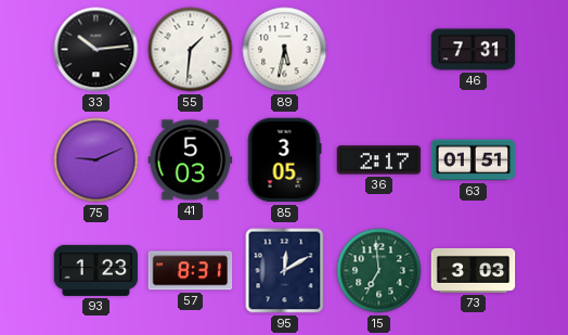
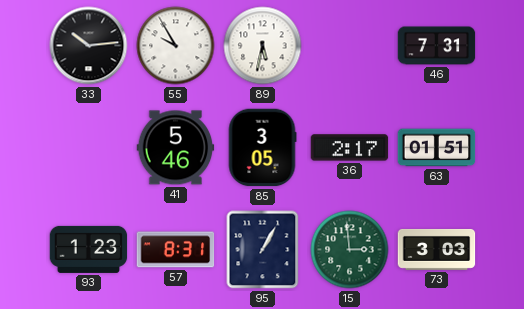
55: 1:31 -> 9:55 (176, 46)
75: 9:11 -> none (96, 160)
41: 5:03 -> 5:46 (176, 148)
95: 12:10 -> 1:05 (263, 250)
15: 6:59 -> 2:59 (350, 250)
